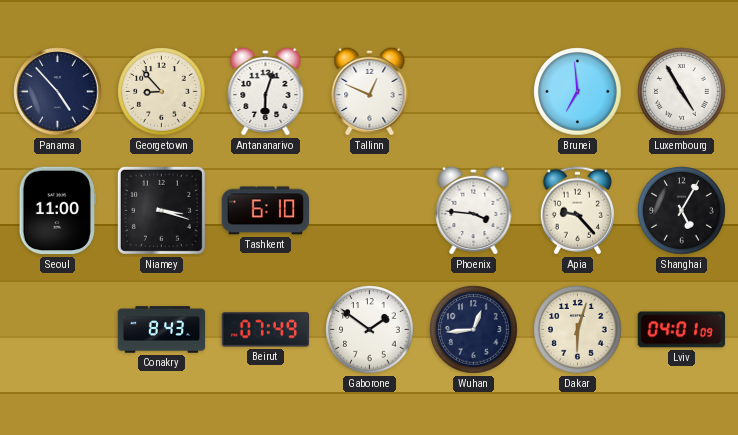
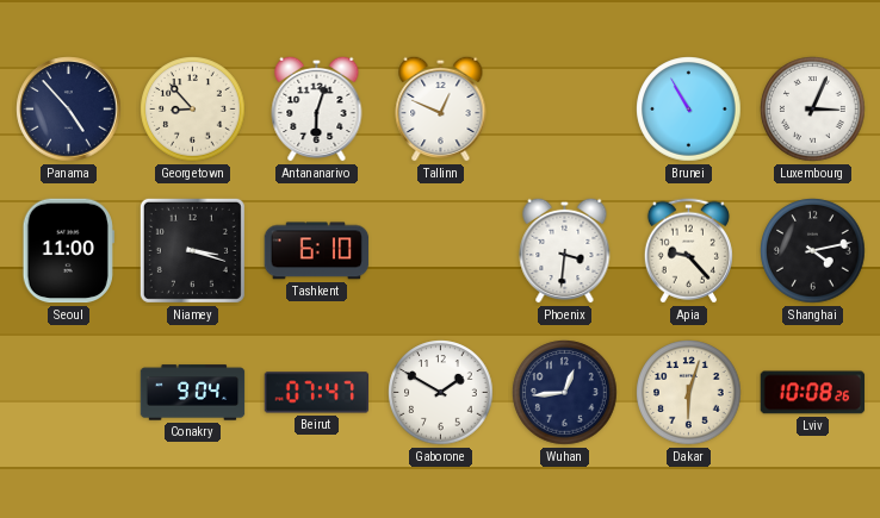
Brunei: 6:59 -> 10:55 (689, 110)
Luxembourg: 4:55 -> 3:04 (813, 110)
Phoenix: 3:46 -> 3:31 (565, 250)
Shanghai: 5:05 -> 4:13 (813, 251)
Conakry: 8:43 -> 9:04 (193, 393)
Beirut: 07:49 -> 07:47 (317, 393)
Gaborone: 1:51 -> 1:50 (441, 393)
Lviv: 04:01 -> 10:08 (813, 393)
